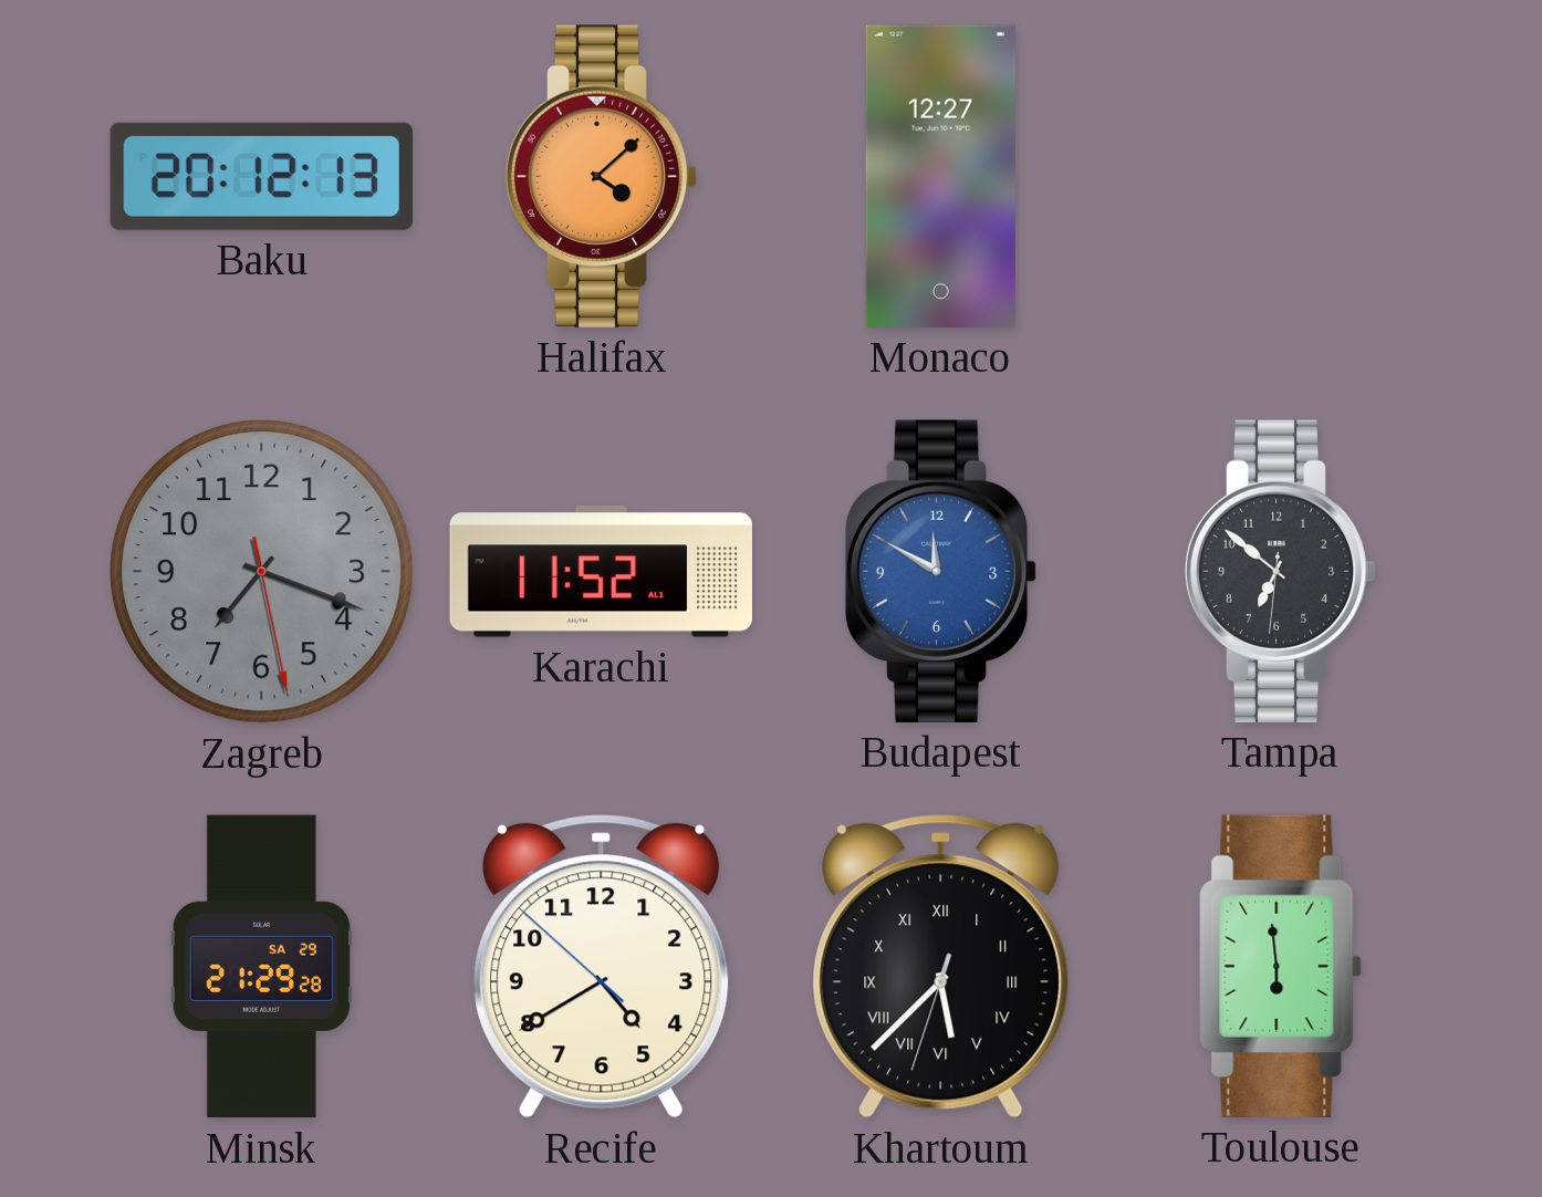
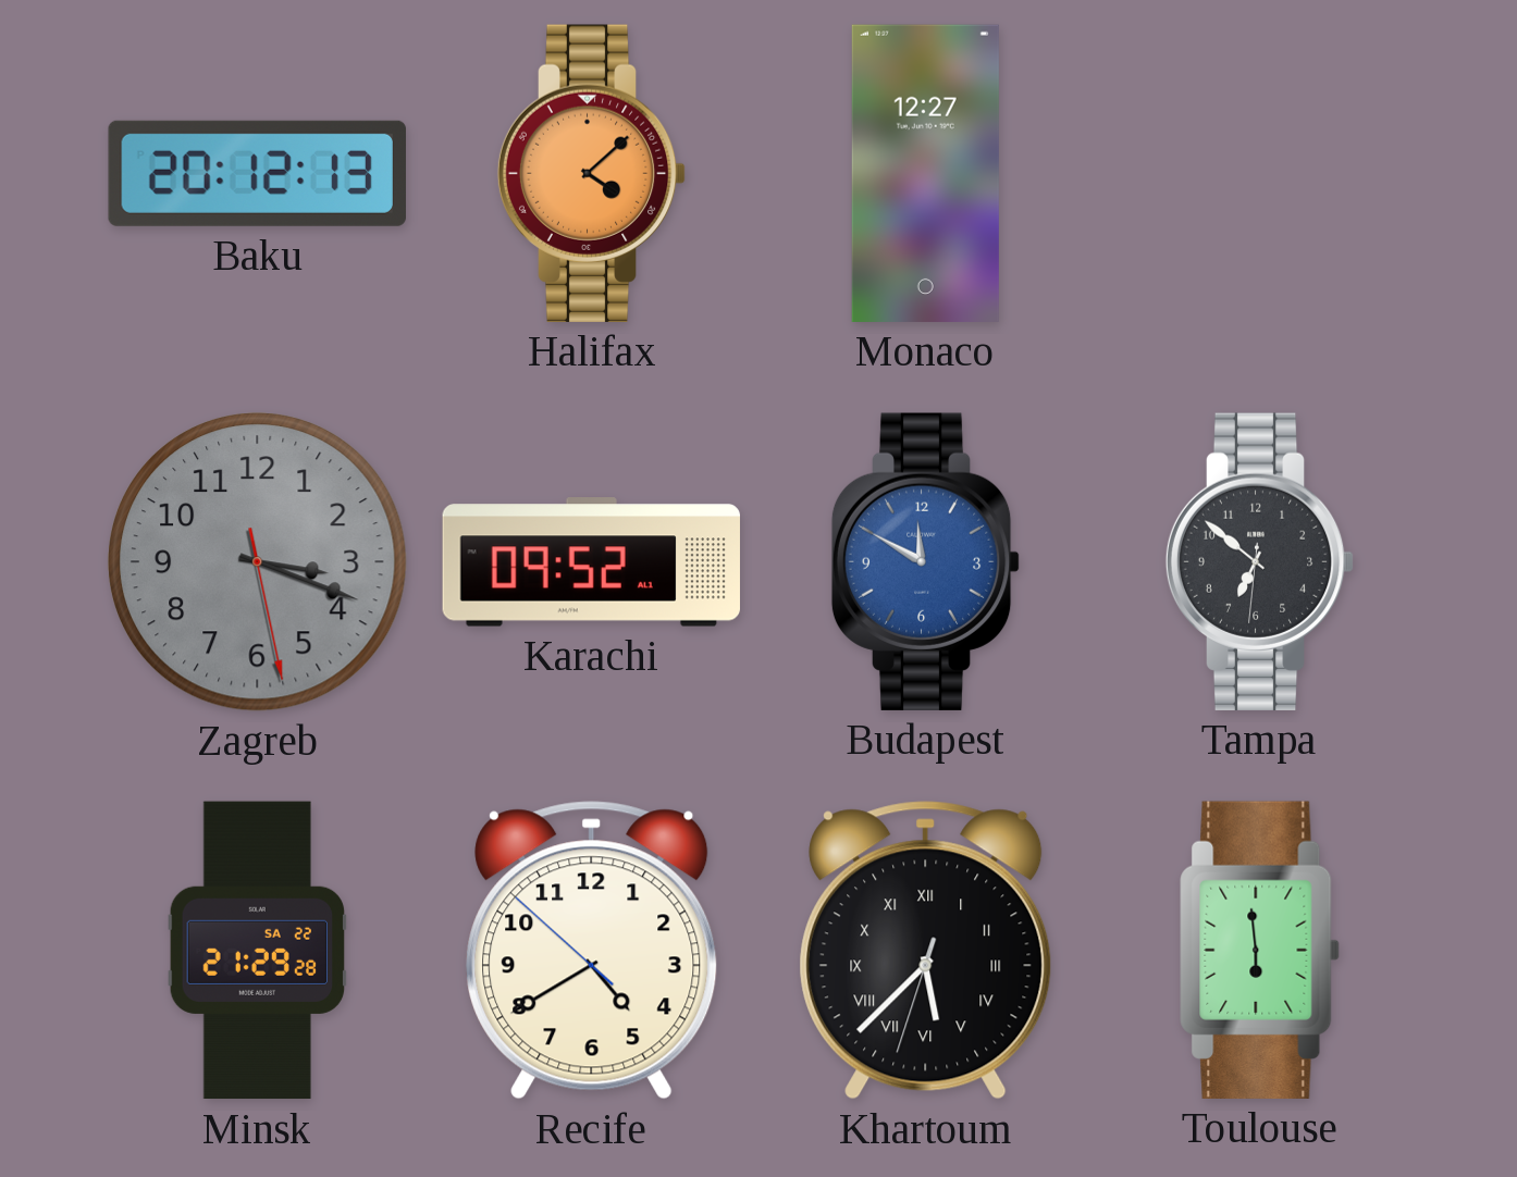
Zagreb: 7:18 -> 3:18 (258, 562)
Karachi: 11:52 -> 09:52 (591, 562)
Minsk date: SA 29 -> SA 22 (257, 951)
